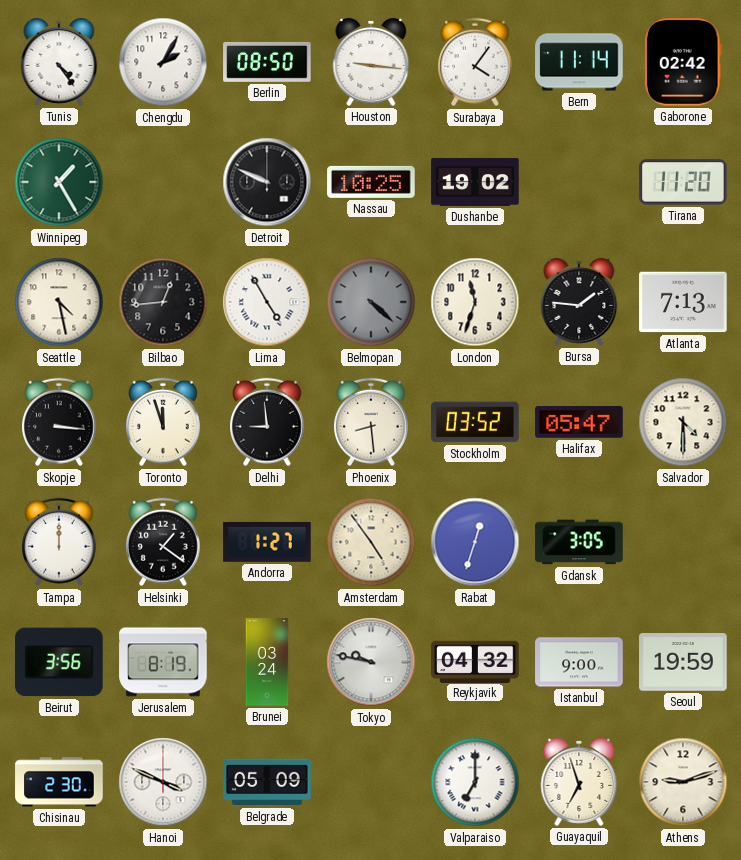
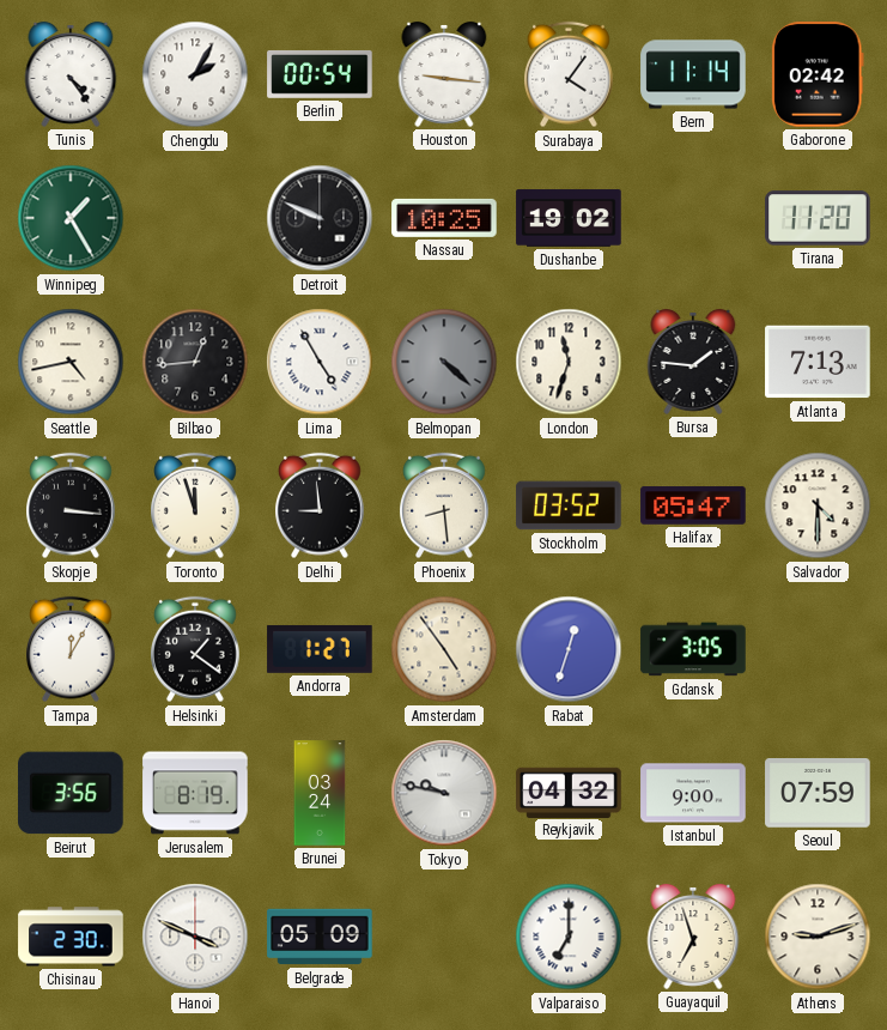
Berlin: 08:50 -> 00:54 (320, 74)
Seattle: 4:28 -> 4:43 (71, 362)
Tampa: 12:00 -> 12:05 (72, 649)
Seoul: 19:59 -> 07:59 (818, 794)
